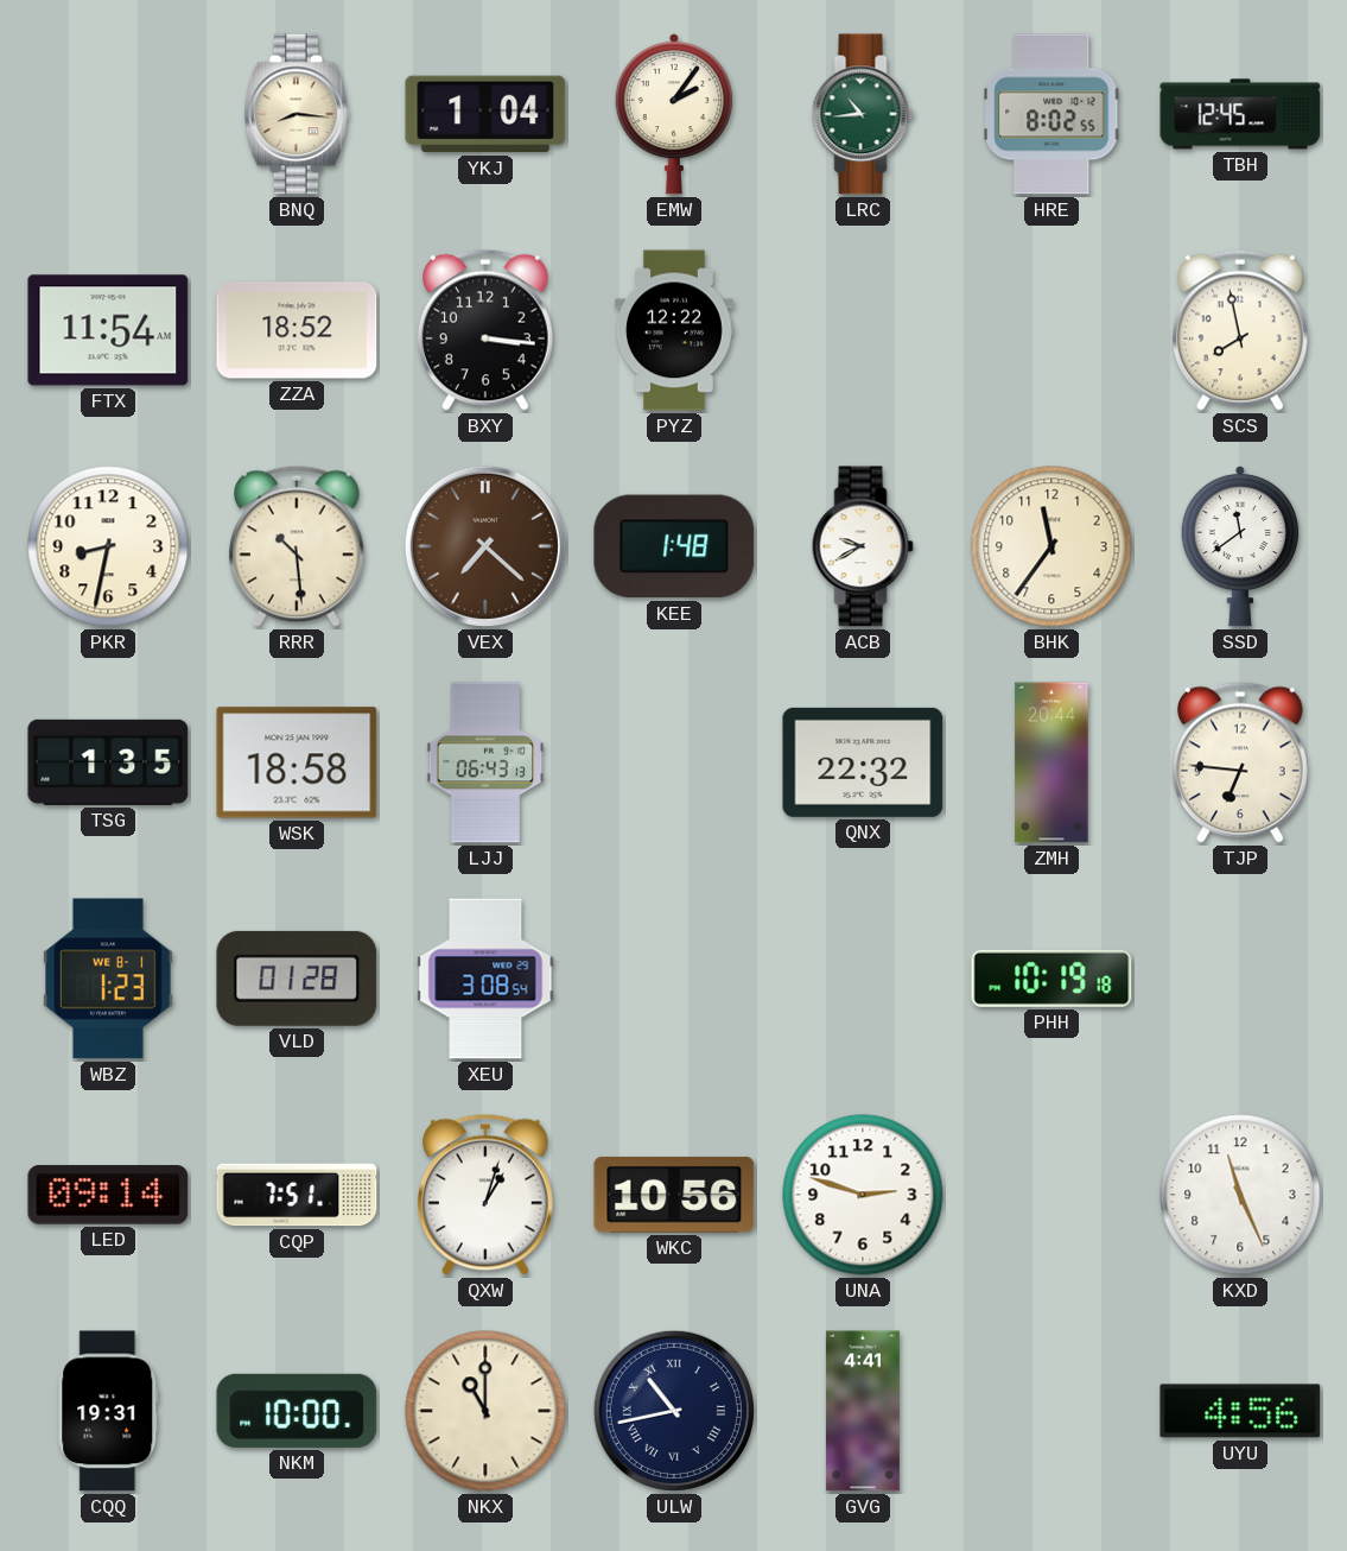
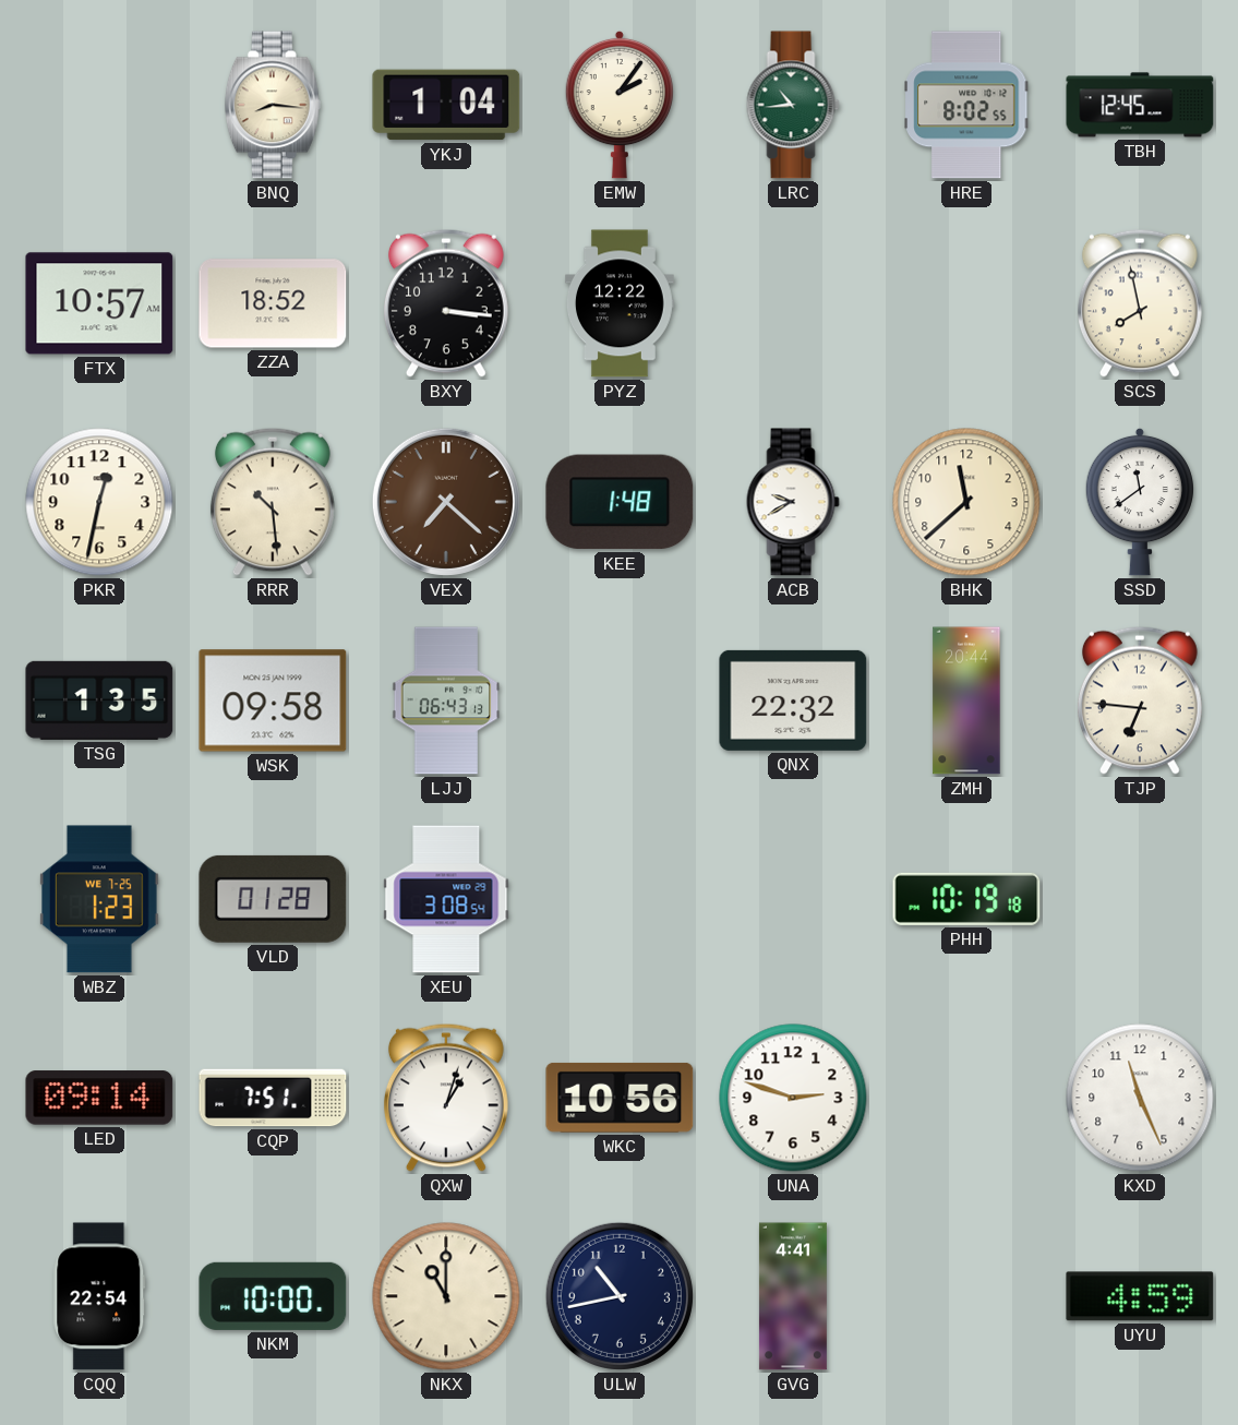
FTX: 11:54 -> 10:57 (99, 303)
PKR: 8:32 -> 12:32 (99, 502)
BHK: 11:36 -> 11:38 (966, 502)
WSK: 18:58 -> 09:58 (273, 700)
WBZ date: WE 8-1 -> WE 7-25 (100, 899)
CQQ: 19:31 -> 22:54 (99, 1296)
ULW numerals: Roman -> Arabic (620, 1296)
UYU: 4:56 -> 4:59 (1140, 1296)
